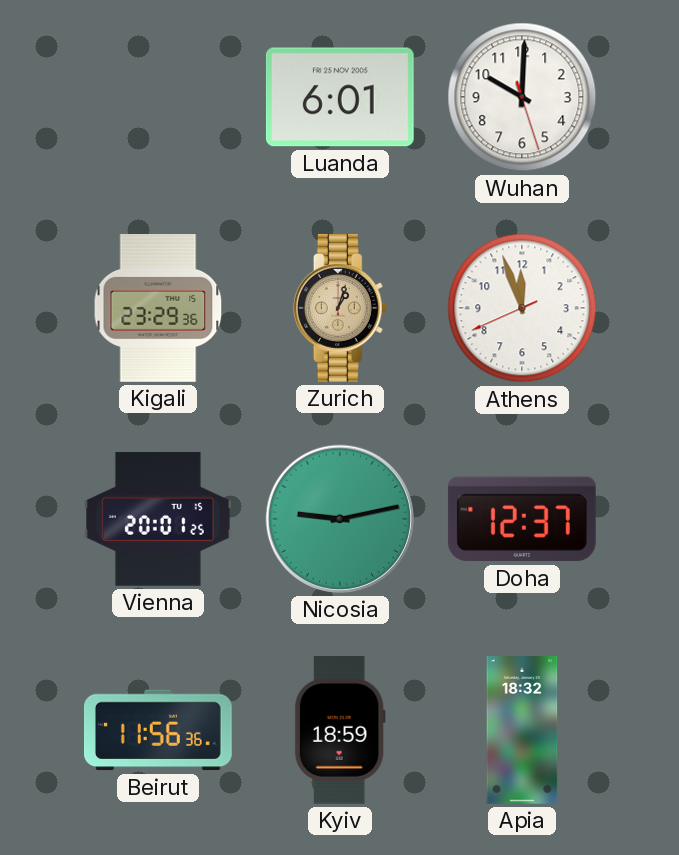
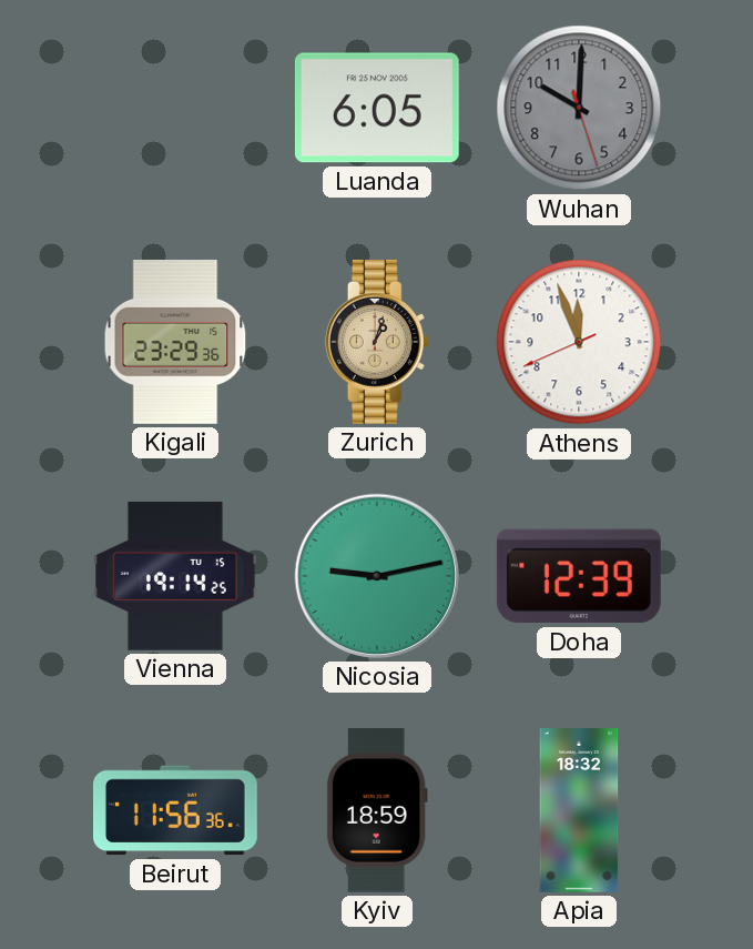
Luanda: 6:01 -> 6:05 (377, 108)
Wuhan dial: white -> grey (579, 108)
Vienna: 20:01 -> 19:14 (175, 576)
Doha: 12:37 -> 12:39 (579, 576)
